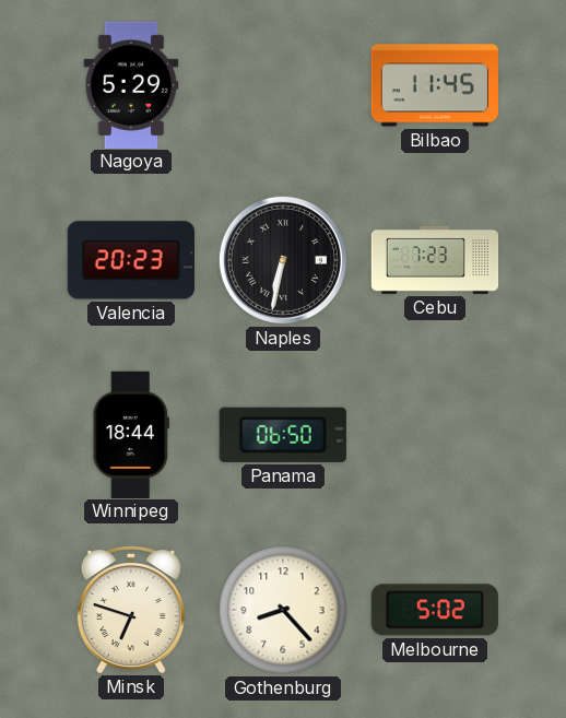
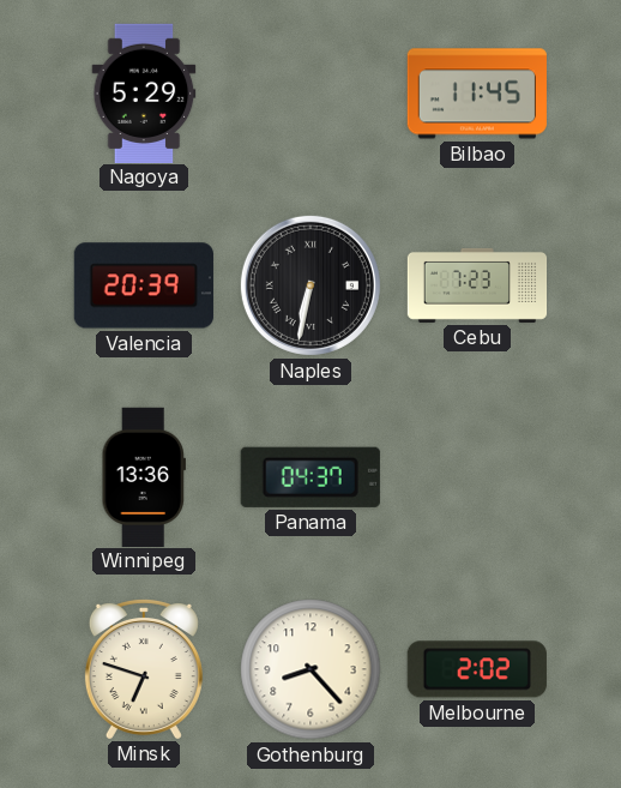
Valencia: 20:23 -> 20:39 (144, 285)
Winnipeg: 18:44 -> 13:36 (144, 476)
Panama: 06:50 -> 04:37 (310, 477)
Melbourne: 5:02 -> 2:02 (477, 669)
